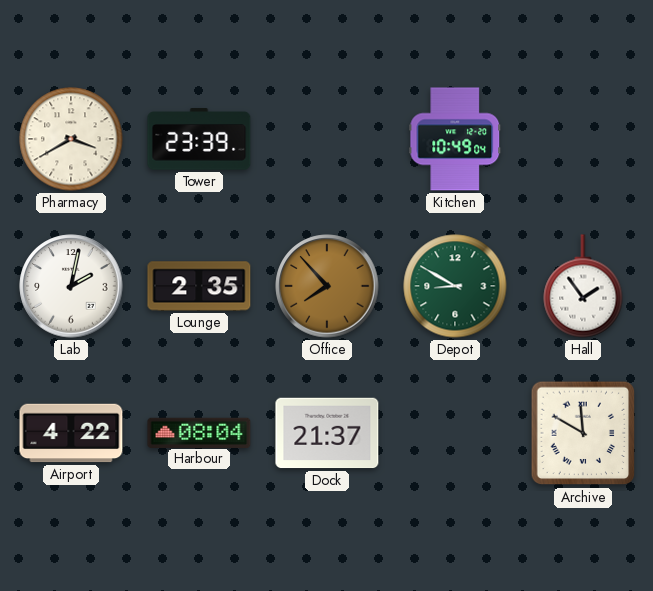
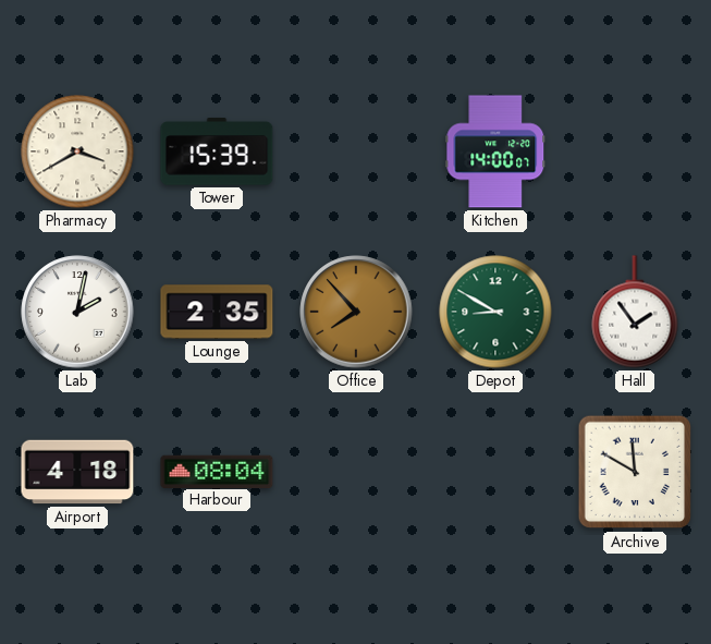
Tower: 23:39 -> 15:39 (217, 151)
Kitchen: 10:49 -> 14:00 (495, 151)
Airport: 4:22 -> 4:18 (77, 472)
Dock: 21:37 -> none (327, 433)
